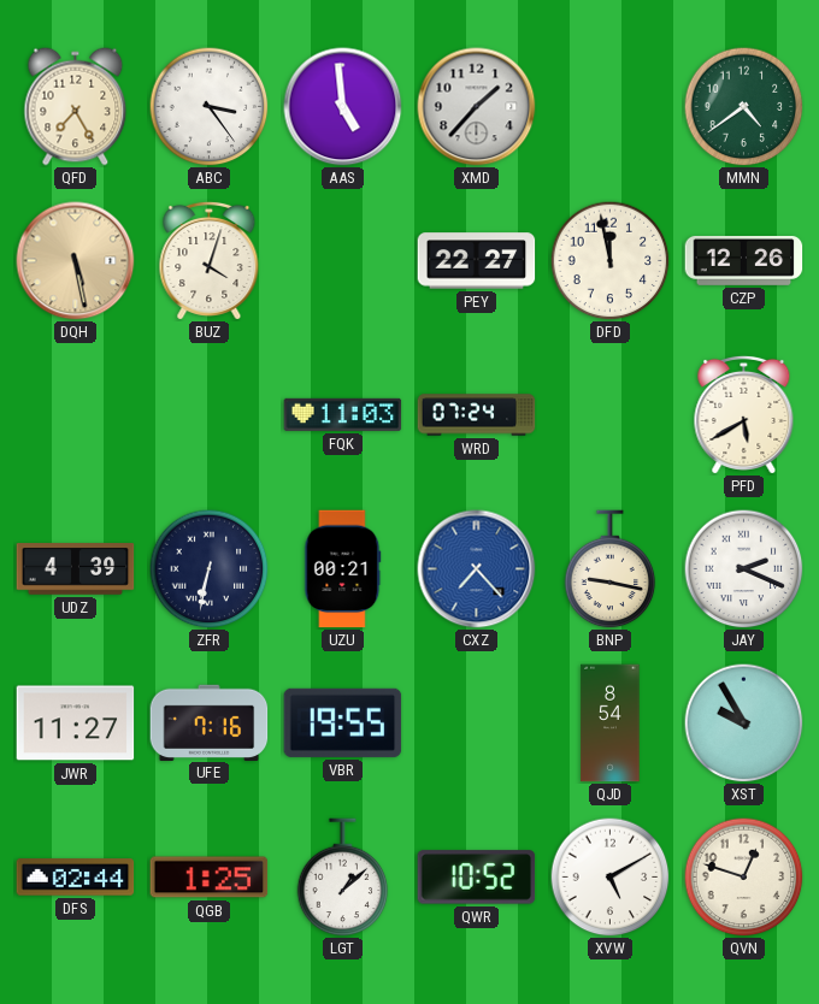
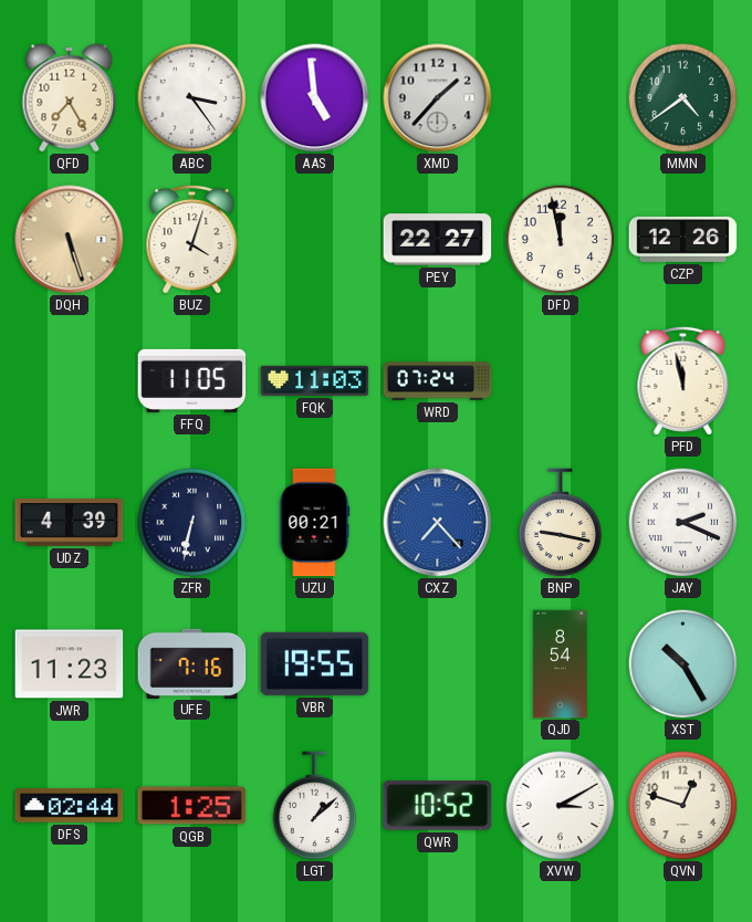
DQH: 5:28 -> 5:27 (70, 240)
FFQ: none -> 11:05 (192, 380)
PFD: 5:40 -> 11:58 (683, 380)
JWR: 11:27 -> 11:23 (70, 664)
XST: 9:55 -> 10:25 (683, 664)
XVW: 5:10 -> 3:10 (561, 806)
